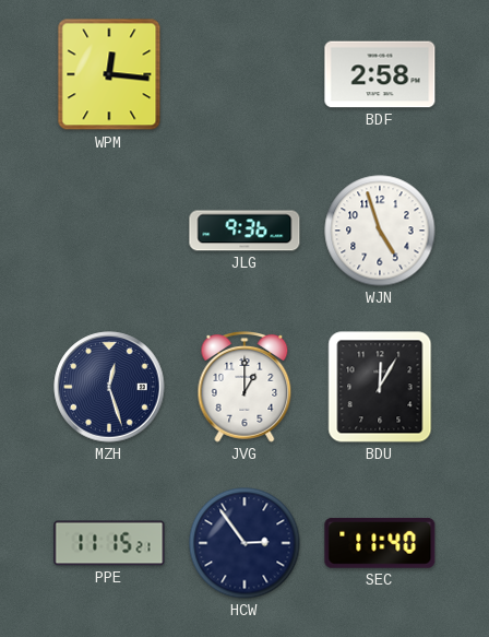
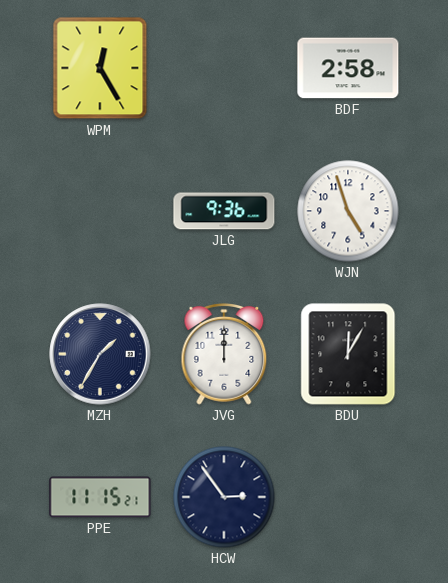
WPM: 12:16 -> 12:25 (100, 68)
MZH: 12:27 -> 1:35 (100, 354)
JVG: 1:00 -> 12:00 (224, 355)
SEC: 11:40 -> none (380, 543)
